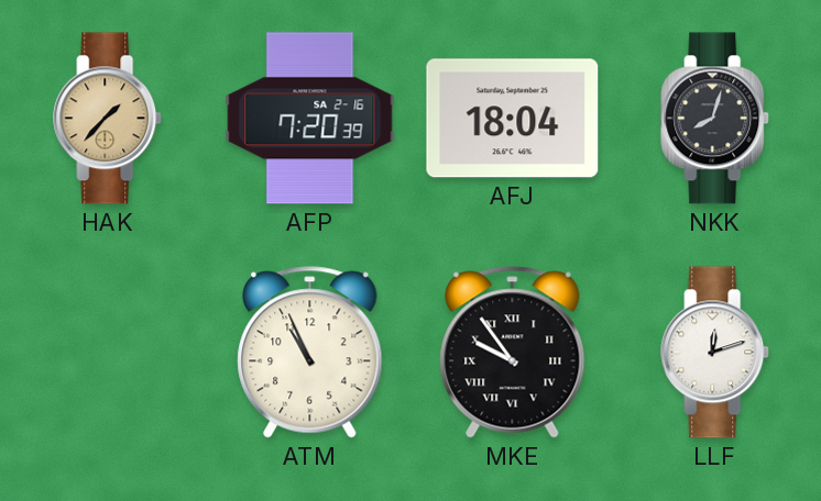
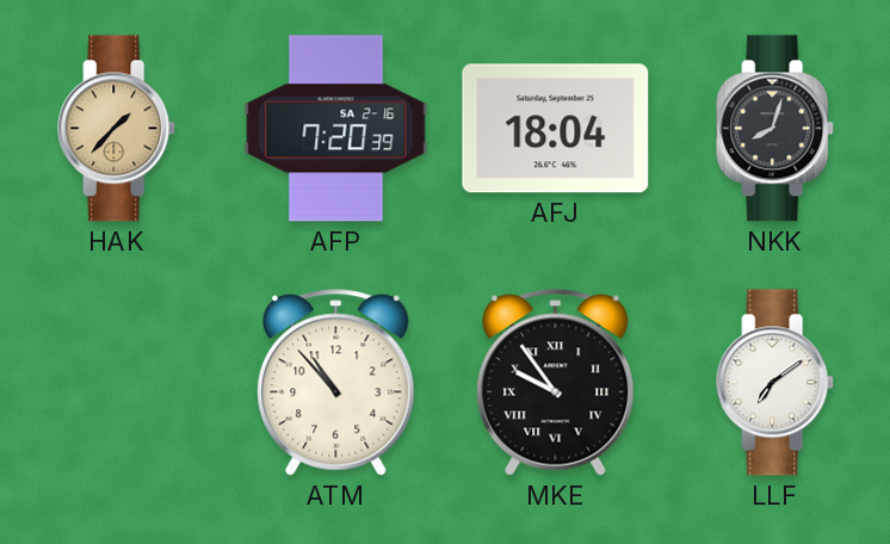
ATM: 10:56 -> 10:53 (336, 383)
LLF: 12:12 -> 7:09 (775, 383)
